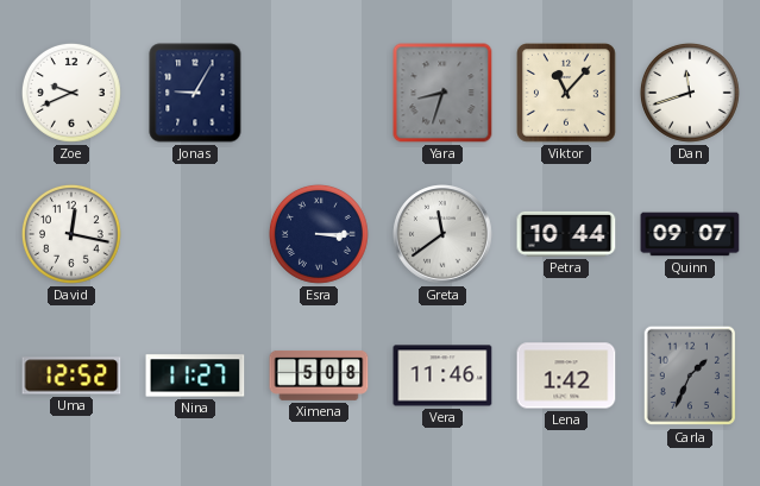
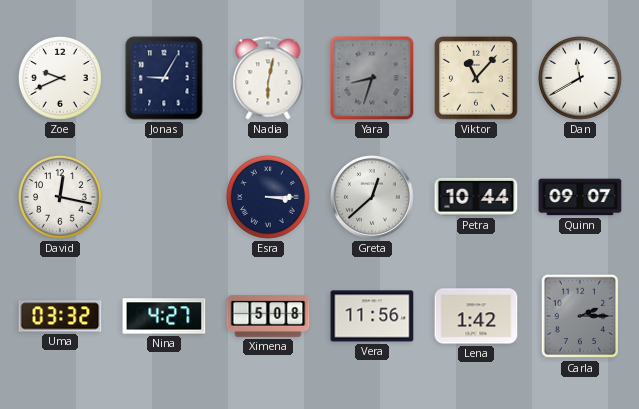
Nadia: none -> 6:02 (268, 78)
Dan: 11:42 -> 11:40 (580, 78)
Greta: 11:39 -> 12:38 (372, 197)
Uma: 12:52 -> 03:32 (60, 316)
Nina: 11:27 -> 4:27 (164, 316)
Vera: 11:46 -> 11:56 (372, 316)
Carla: 1:34 -> 2:15 (579, 316)
